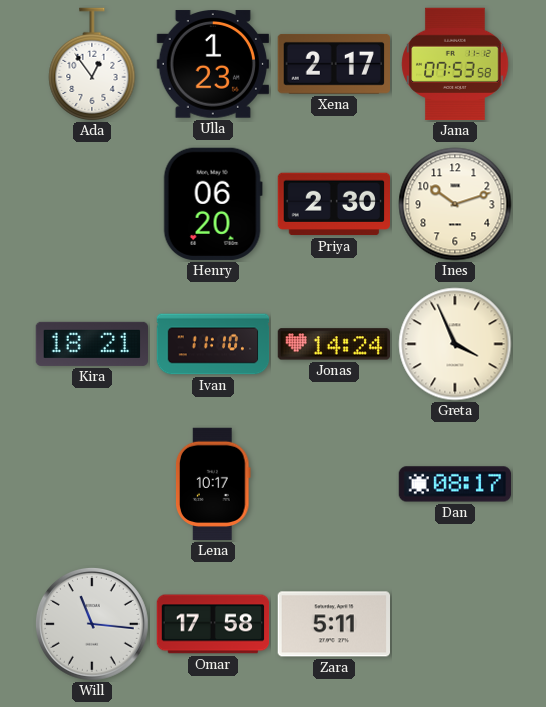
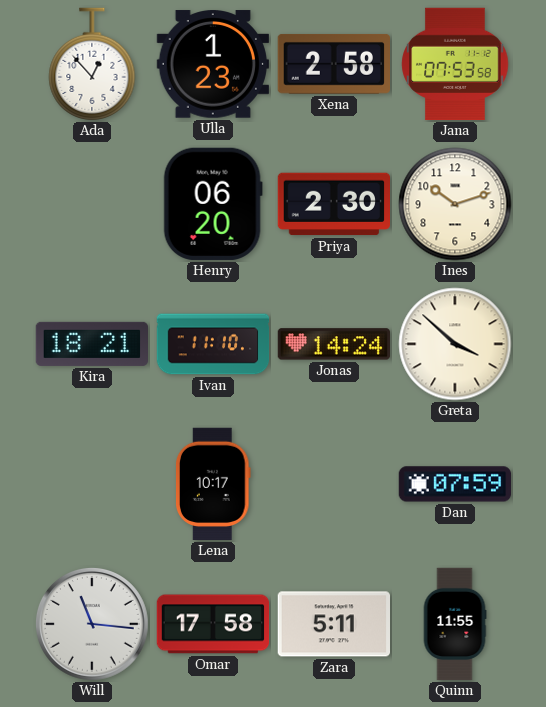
Ada: 12:54 -> 12:53 (92, 64)
Xena: 2:17 -> 2:58 (333, 64)
Greta: 3:56 -> 3:52 (455, 344)
Dan: 08:17 -> 07:59 (455, 484)
Quinn: none -> 11:55 (455, 624)
